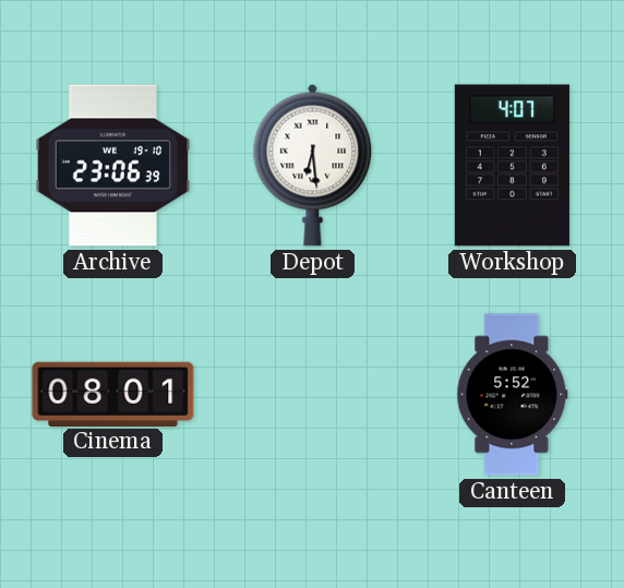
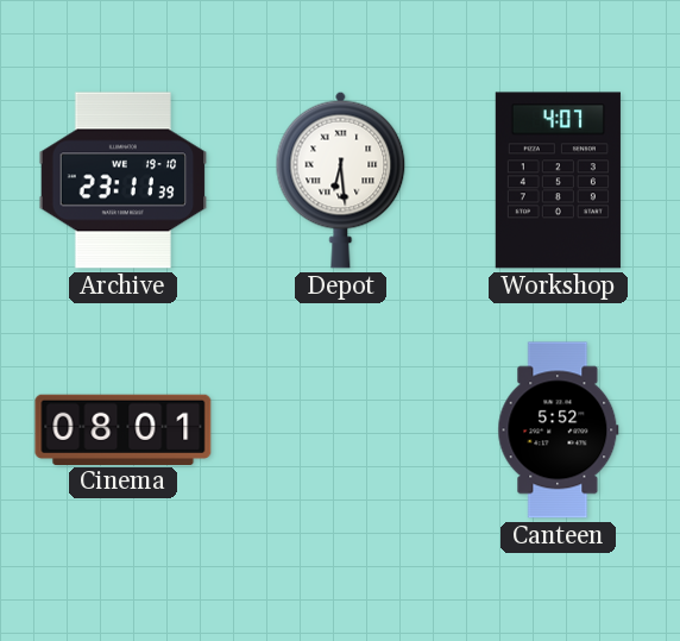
Archive: 23:06 -> 23:11 (124, 181)
